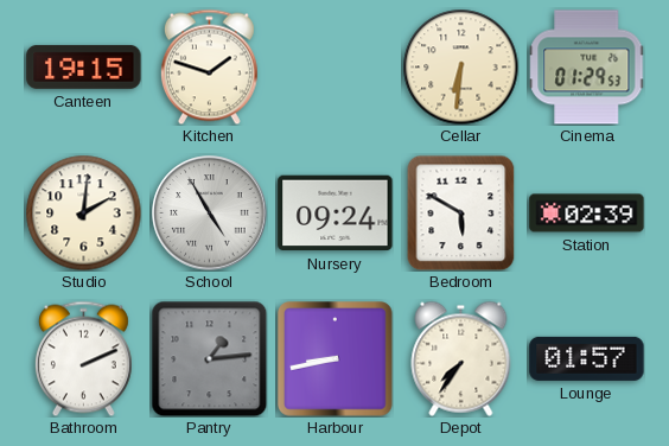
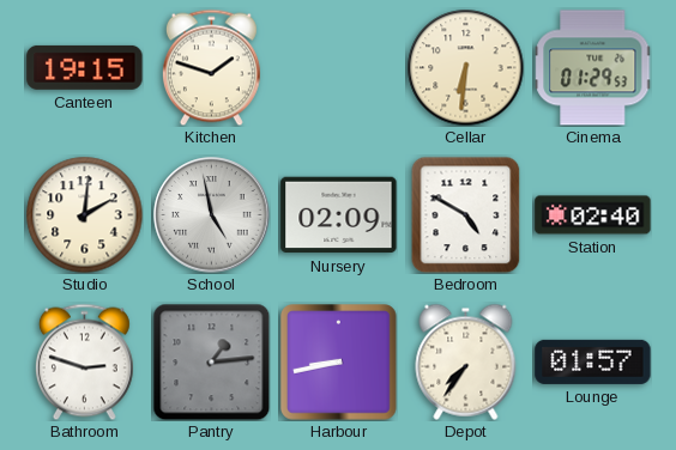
School: 4:55 -> 4:58 (212, 215)
Nursery: 09:24 -> 02:09 (339, 215)
Bedroom: 5:50 -> 4:50 (466, 214)
Station: 02:39 -> 02:40 (593, 215)
Bathroom: 2:11 -> 2:48 (84, 361)
